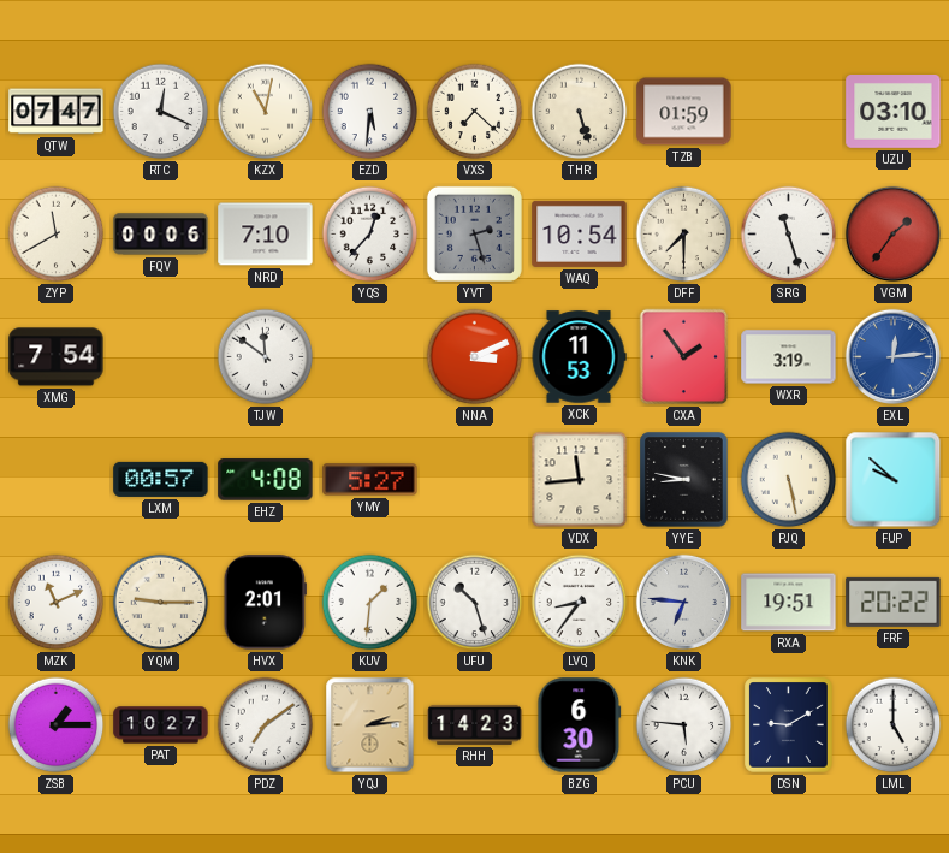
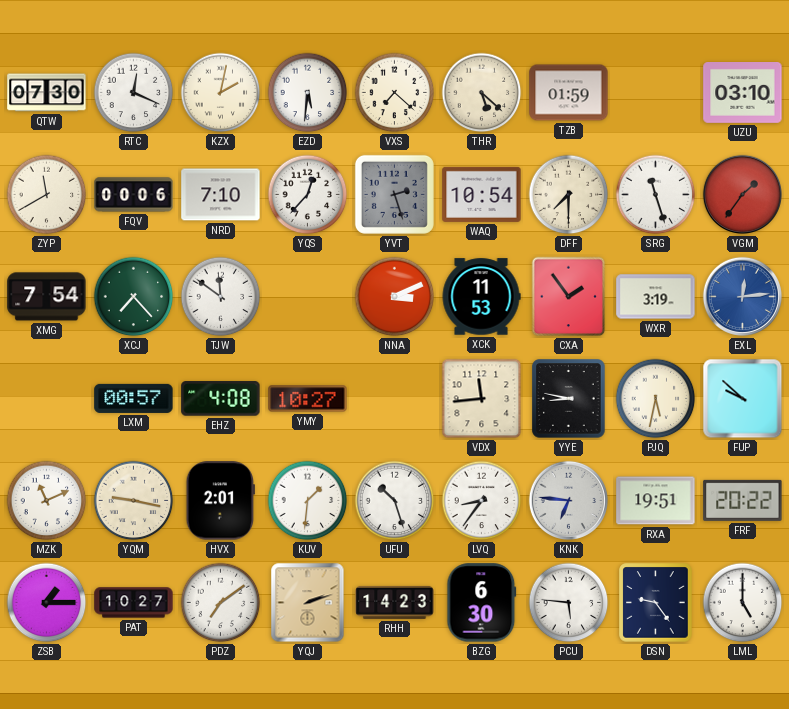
QTW: 07:47 -> 07:30 (47, 93)
KZX: 11:02 -> 2:02 (221, 93)
THR: 5:27 -> 5:22 (482, 93)
XCJ: none -> 7:23 (134, 297)
YMY: 5:27 -> 10:27 (308, 399)
PJQ: 5:28 -> 5:32 (656, 399)
YQM: 9:15 -> 9:17 (134, 501)
YQJ: 2:14 -> 2:12 (308, 603)
DSN: 9:10 -> 9:24 (656, 603)
